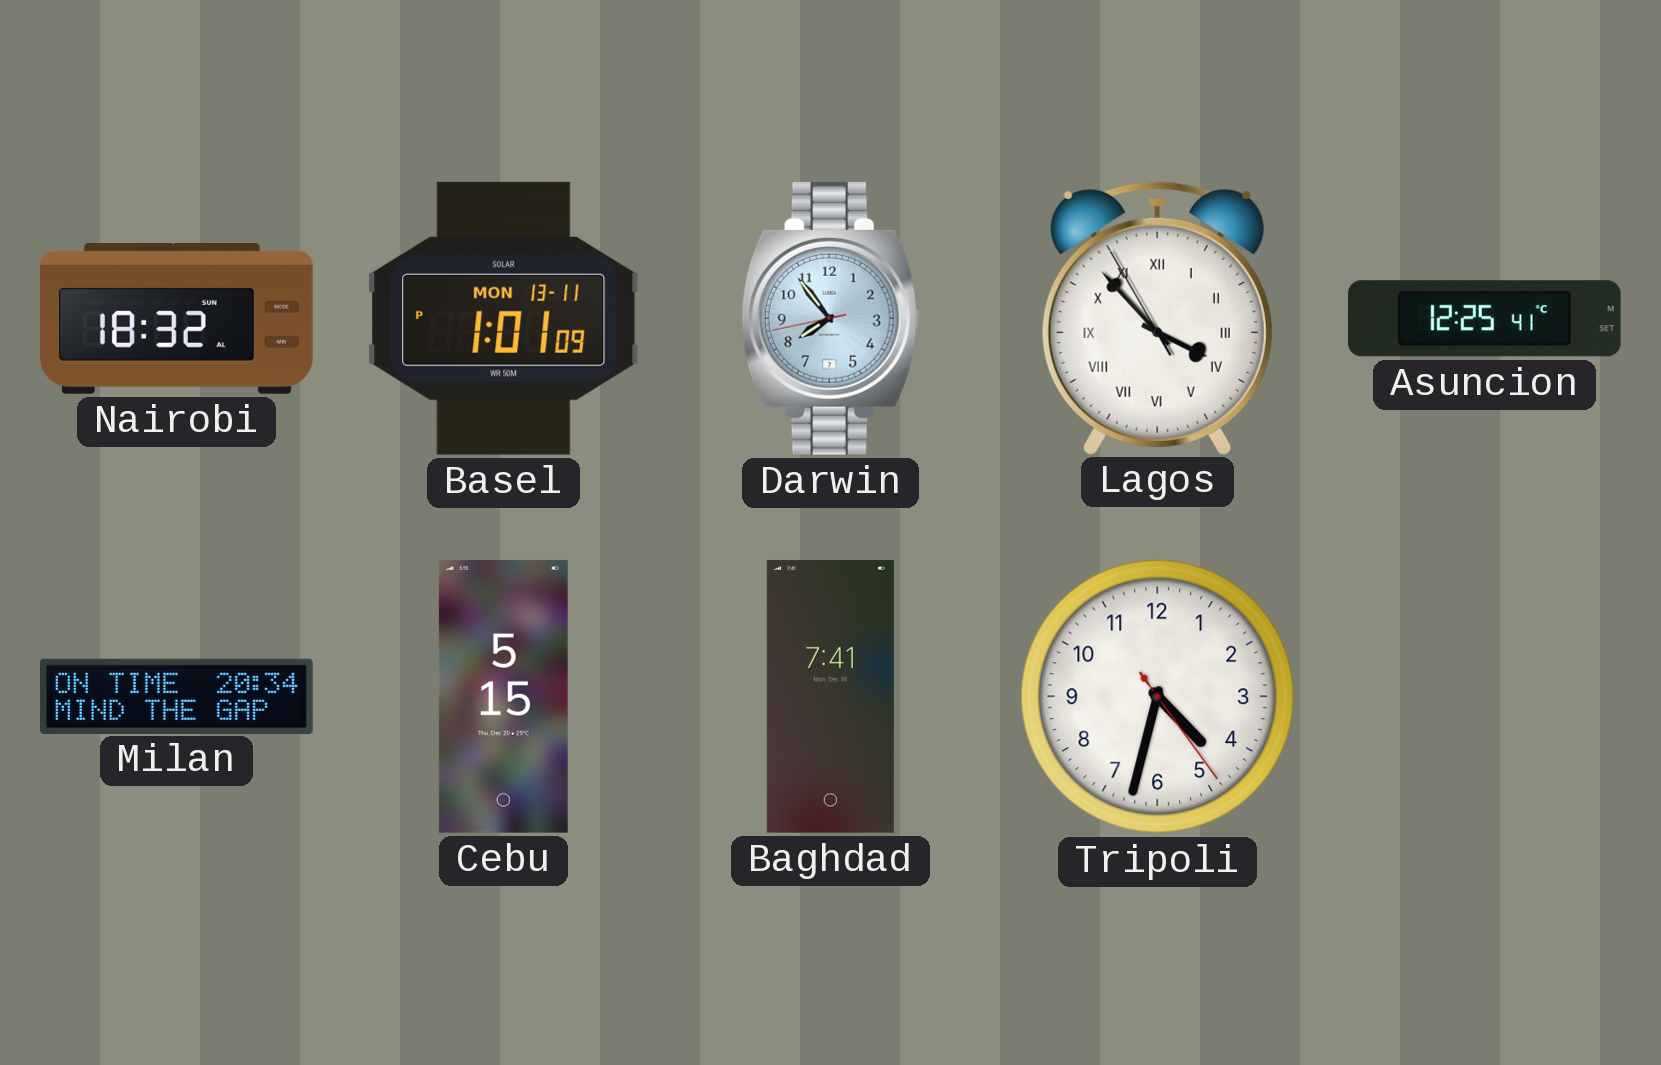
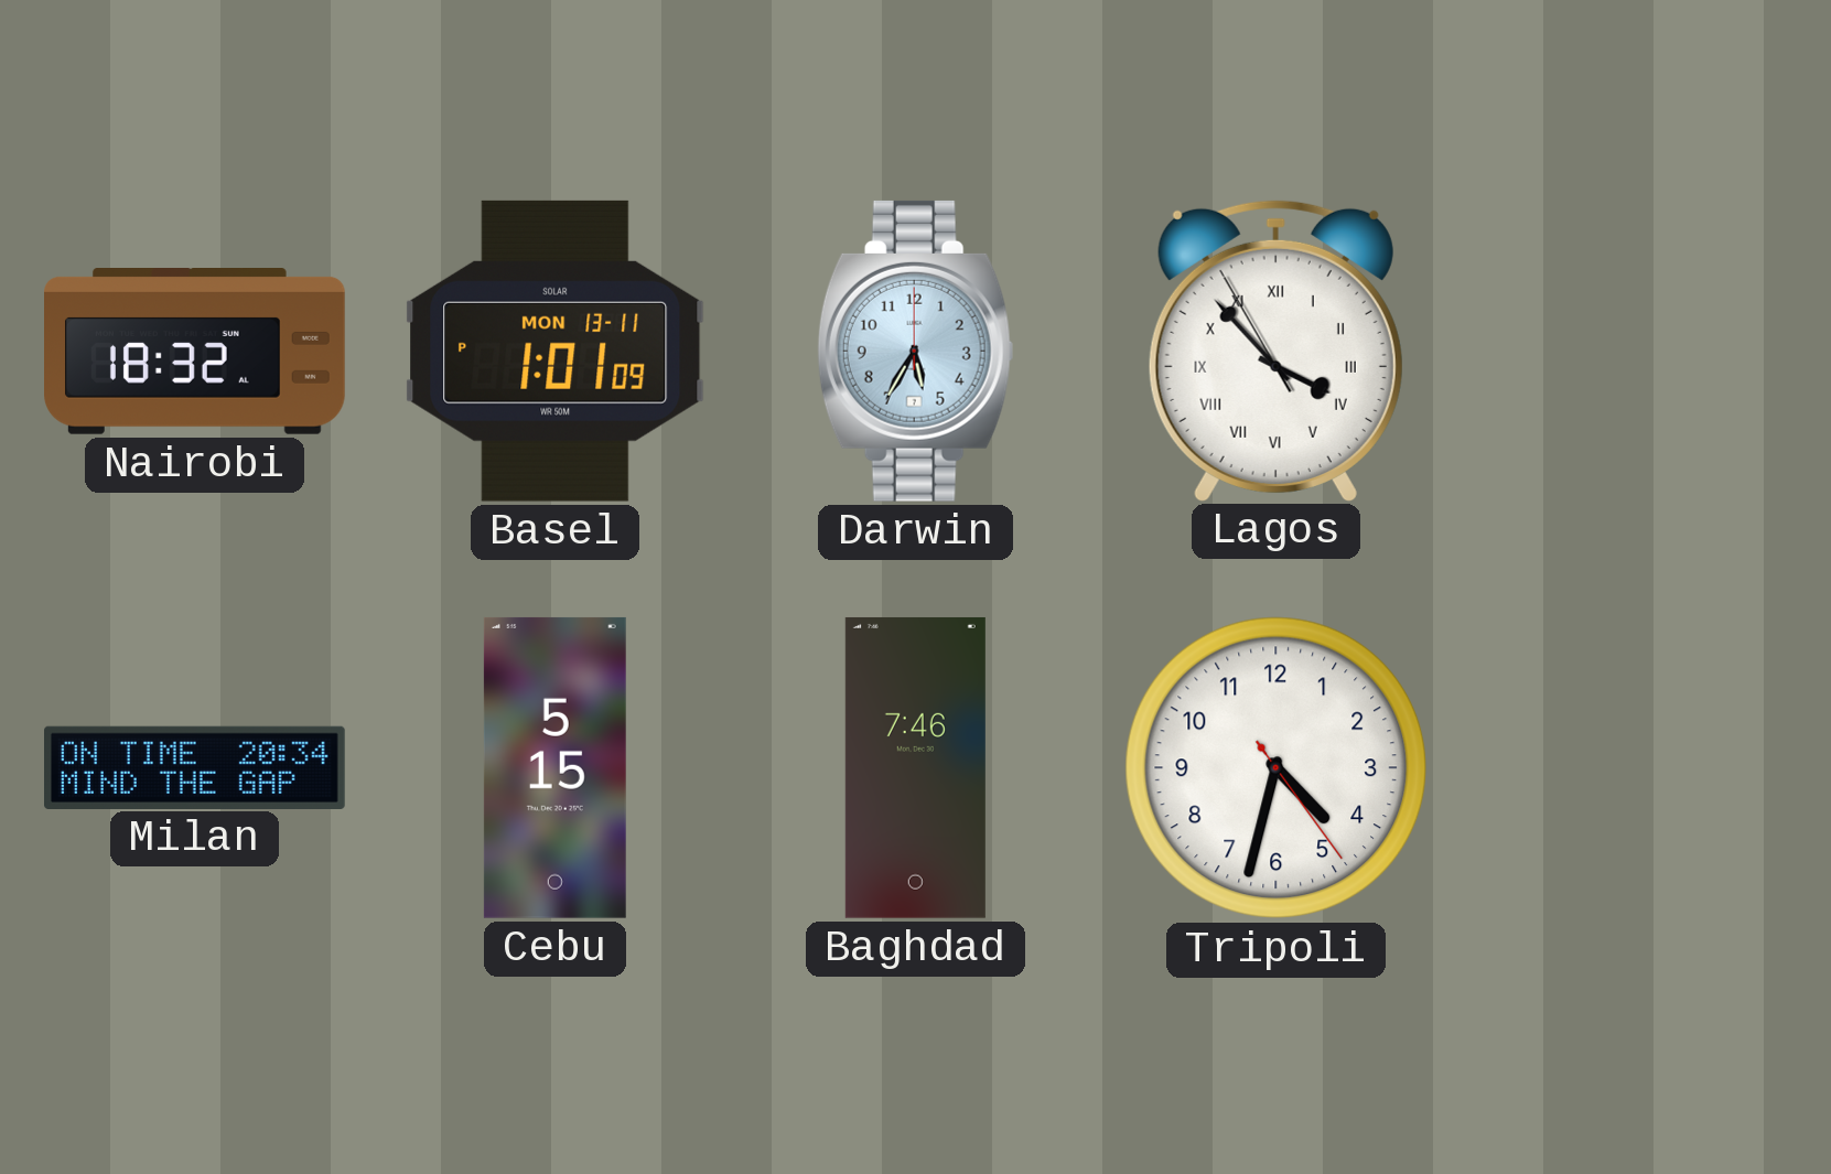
Darwin: 7:53 -> 5:35 (916, 351)
Asuncion: 12:25 -> none (1484, 319)
Baghdad: 7:41 -> 7:46 (915, 767)
